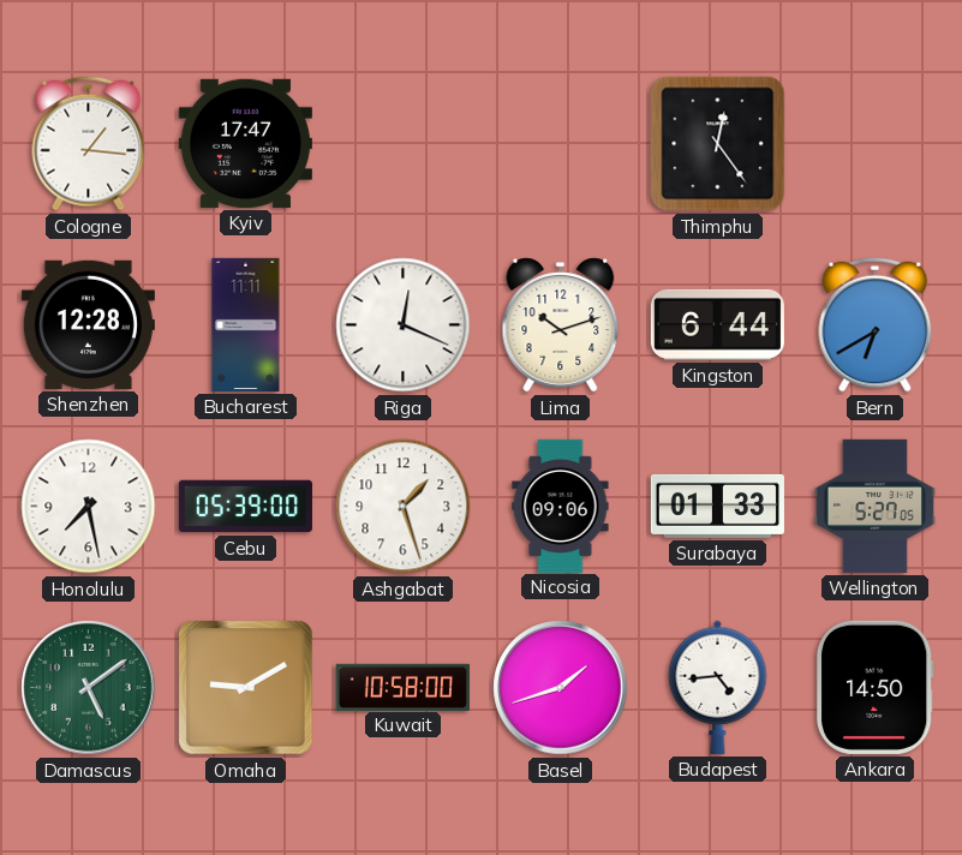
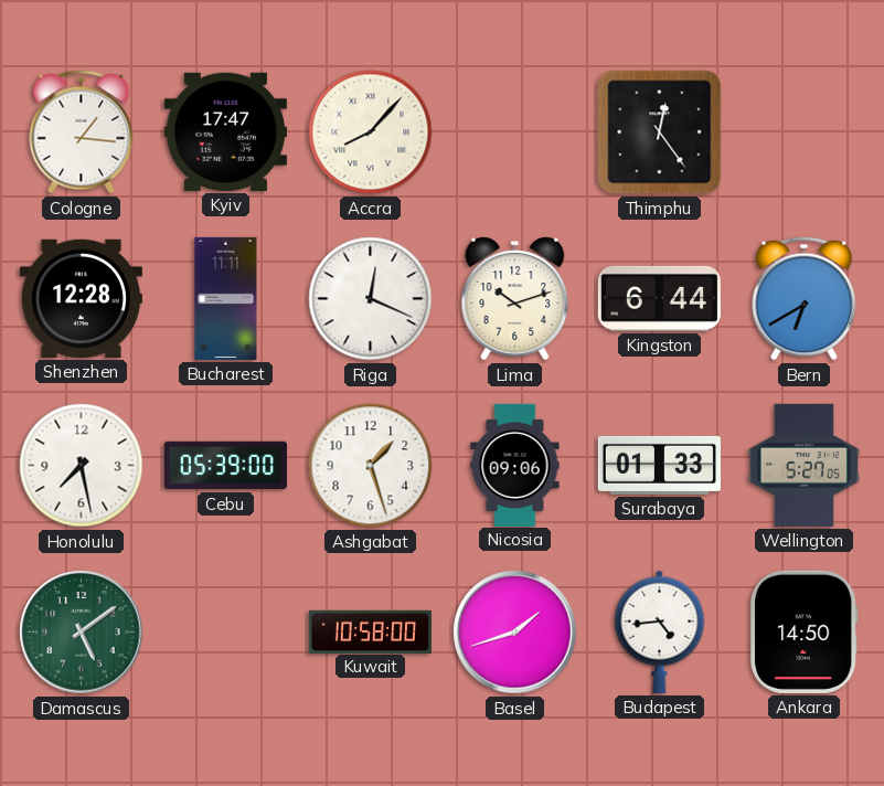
Accra: none -> 8:07 (371, 132)
Omaha: 9:10 -> none (246, 688)
